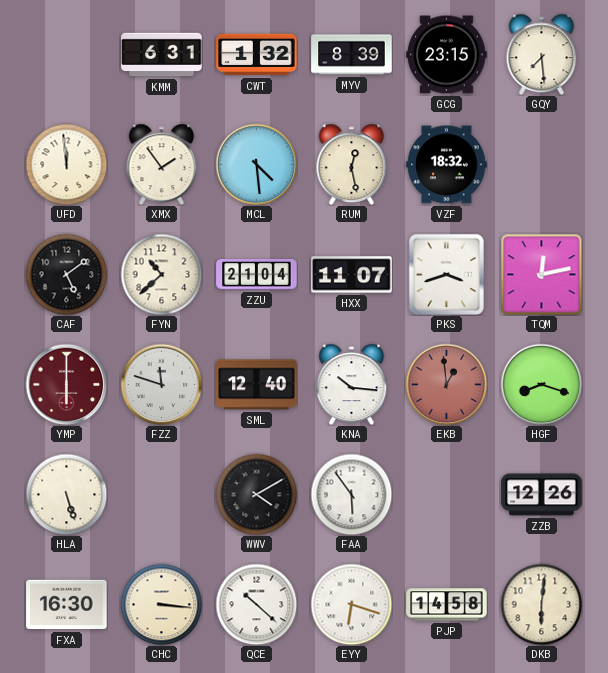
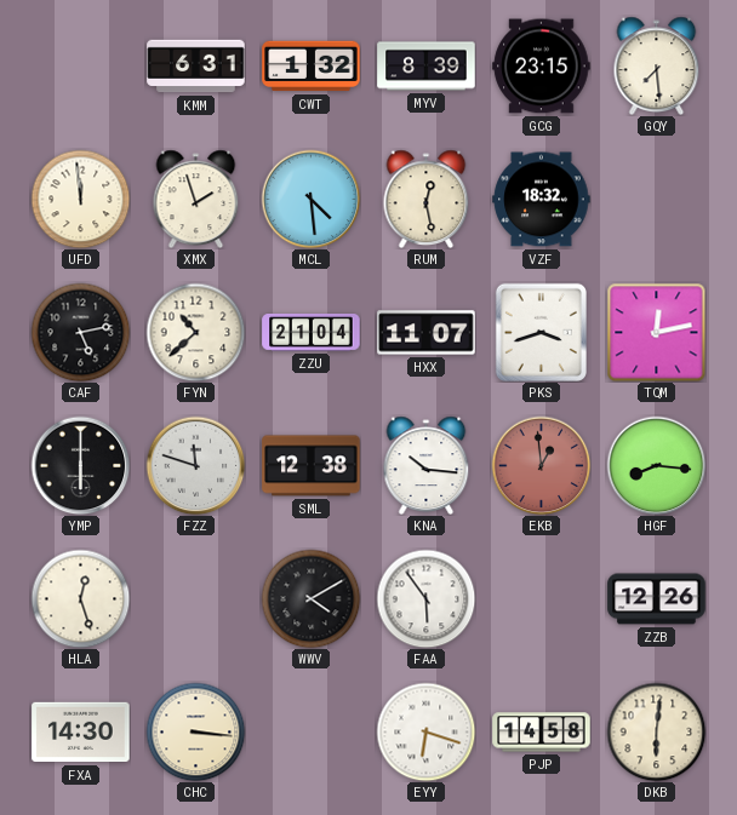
XMX: 1:54 -> 1:57 (196, 199)
CAF: 5:09 -> 5:13 (80, 332)
YMP dial: burgundy -> black (80, 465)
SML: 12:40 -> 12:38 (312, 466)
HGF: 8:18 -> 8:16 (656, 465)
HLA: 5:27 -> 12:27 (80, 598)
FXA: 16:30 -> 14:30 (81, 733)
QCE: 10:22 -> none (256, 604)
